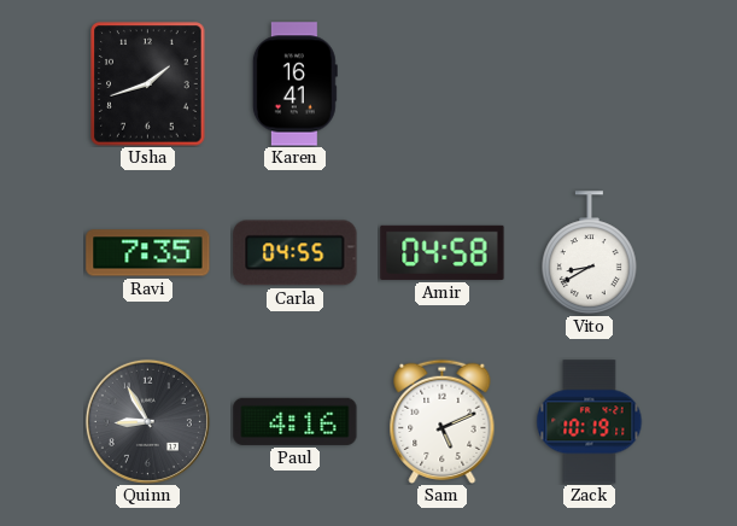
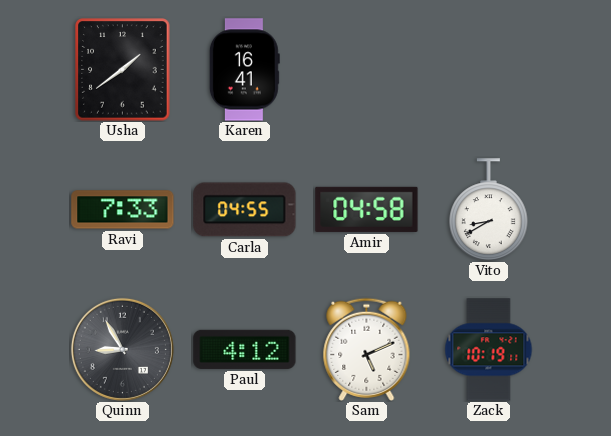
Usha: 1:42 -> 1:39 (123, 70)
Ravi: 7:35 -> 7:33 (123, 210)
Paul: 4:16 -> 4:12 (245, 349)
